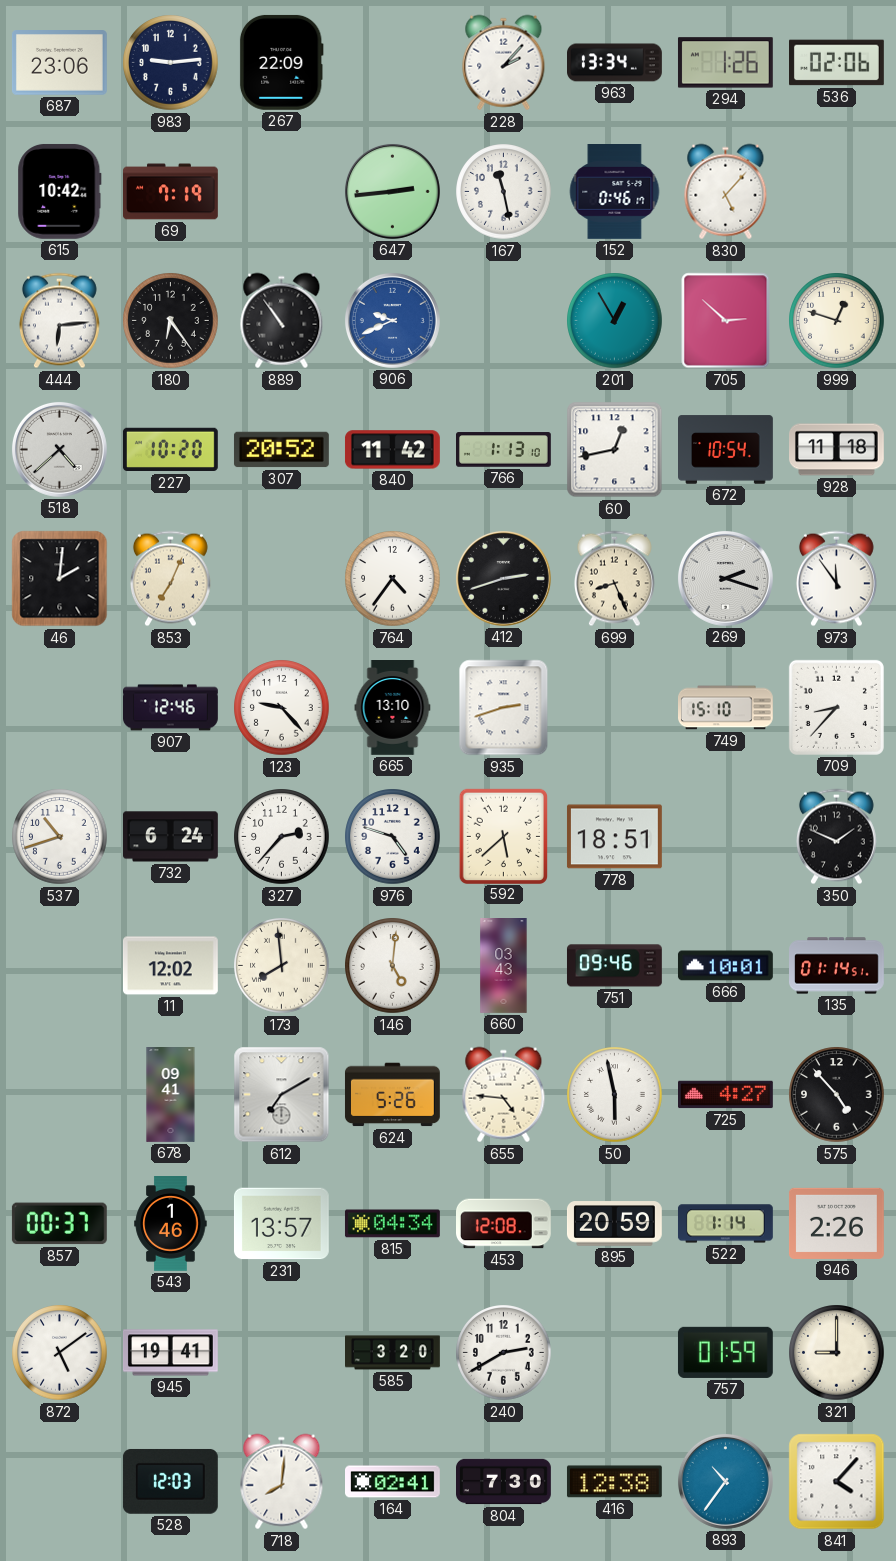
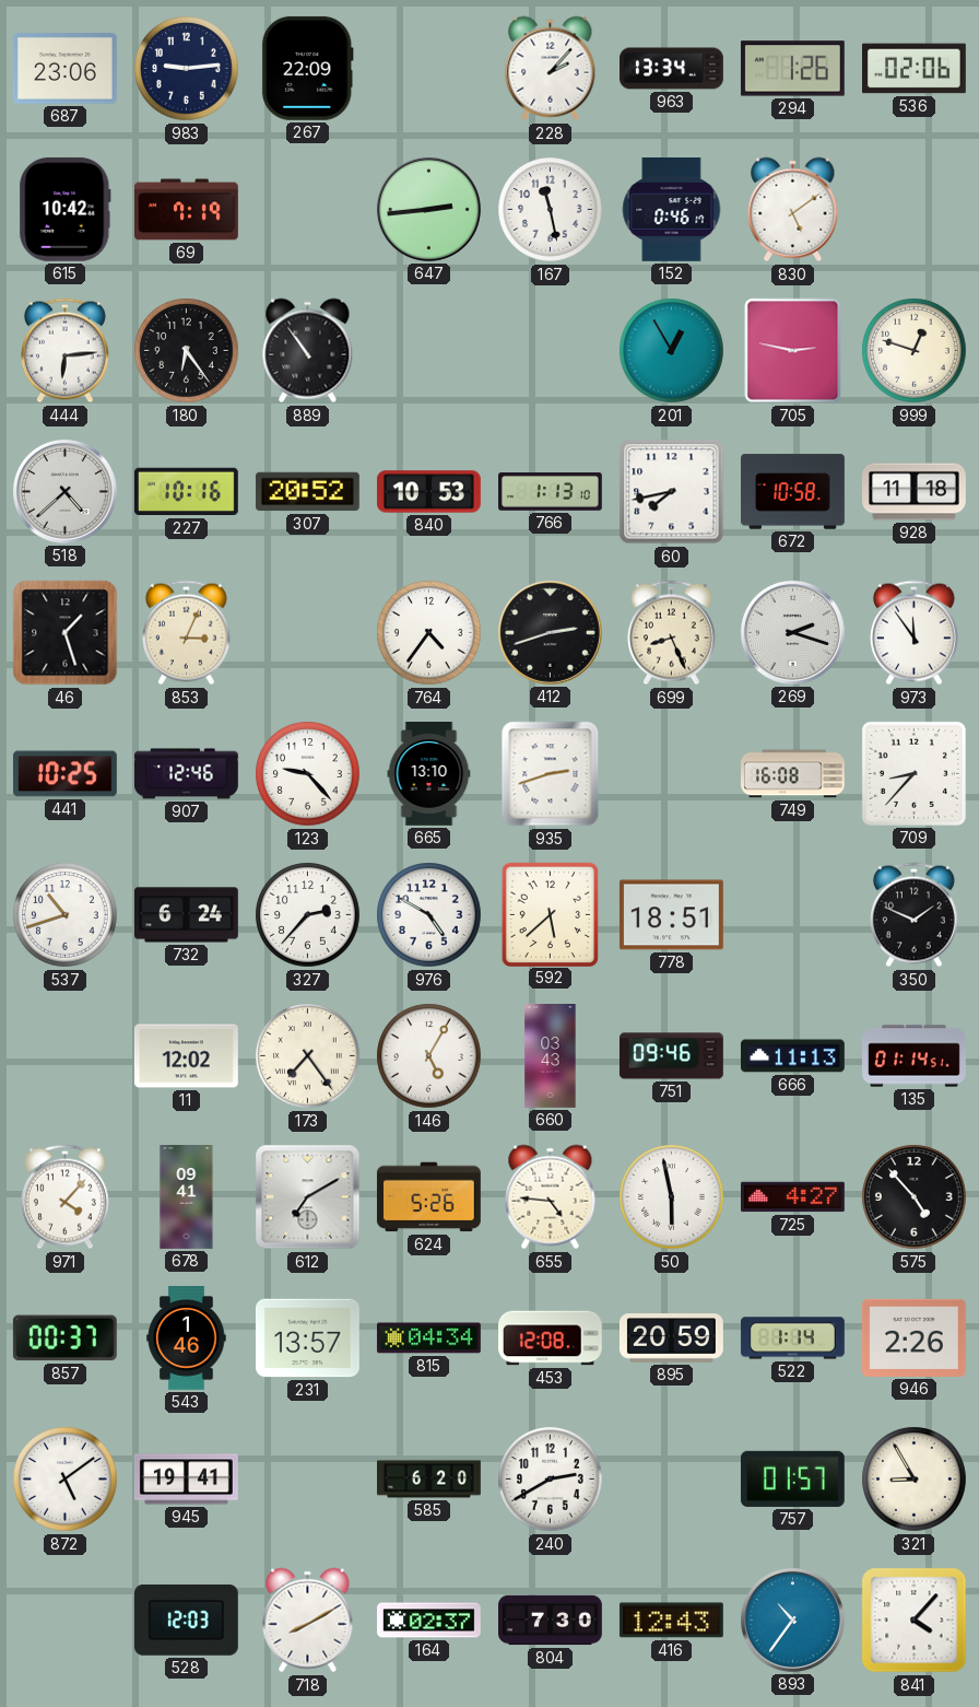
830: 5:07 -> 5:09 (793, 210)
906: 9:41 -> none (392, 320)
705: 2:52 -> 2:47 (793, 351)
227: 10:20 -> 10:16 (186, 492)
840: 11:42 -> 10:53 (428, 492)
60: 12:43 -> 7:43 (672, 492)
672: 10:54 -> 10:58 (793, 492)
46: 2:01 -> 1:27 (66, 633)
853: 7:04 -> 3:04 (186, 633)
441: none -> 10:25 (64, 774)
749: 15:10 -> 16:08 (793, 774)
976: 4:48 -> 4:50 (429, 915)
173: 7:59 -> 7:24 (308, 1056)
146: 5:01 -> 5:05 (429, 1056)
666: 10:01 -> 11:13 (792, 1056)
971: none -> 4:07 (64, 1197)
585: 3:20 -> 6:20 (429, 1480)
757: 01:59 -> 01:57 (792, 1478)
321: 9:00 -> 8:55 (915, 1480)
718: 8:01 -> 8:10 (308, 1621)
164: 02:41 -> 02:37 (429, 1621)
416: 12:38 -> 12:43 (671, 1621)
